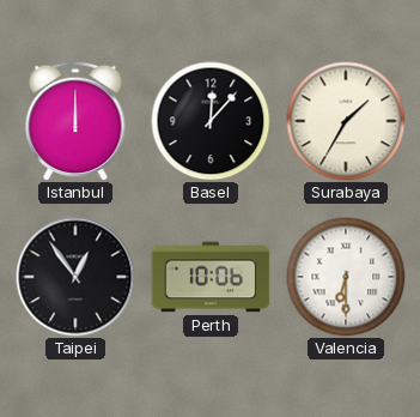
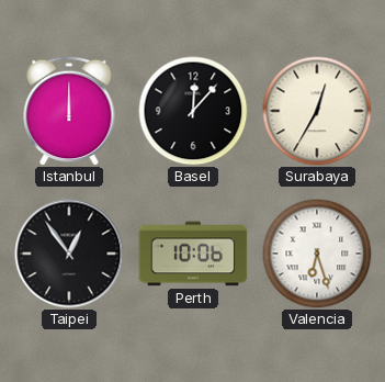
Surabaya: 1:35 -> 12:35 (317, 111)
Valencia: 6:30 -> 6:27 (317, 254)
